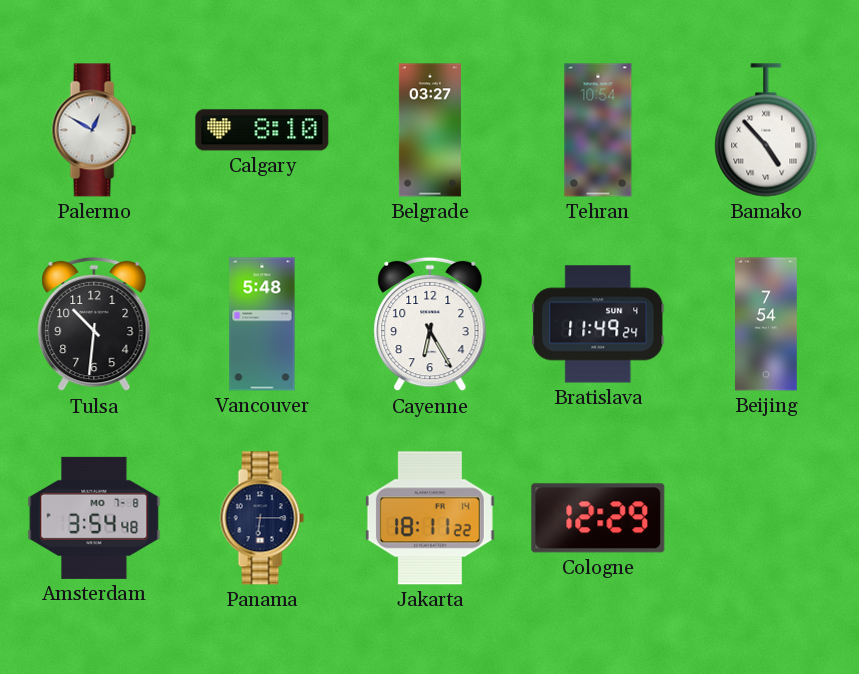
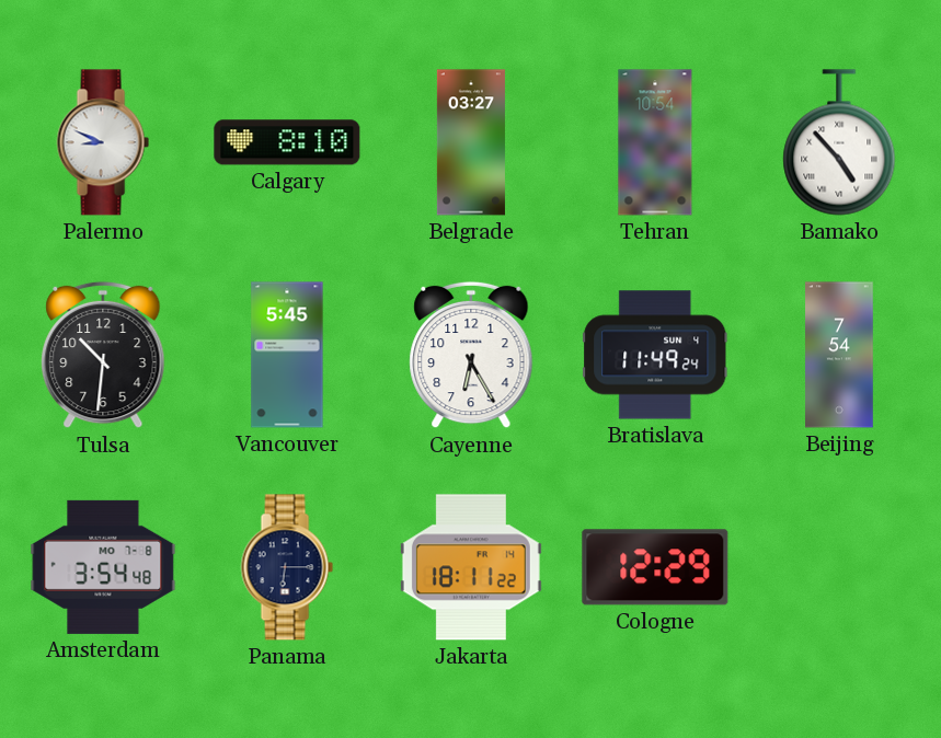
Palermo: 12:50 -> 8:49 (103, 142)
Vancouver: 5:48 -> 5:45 (287, 355)
